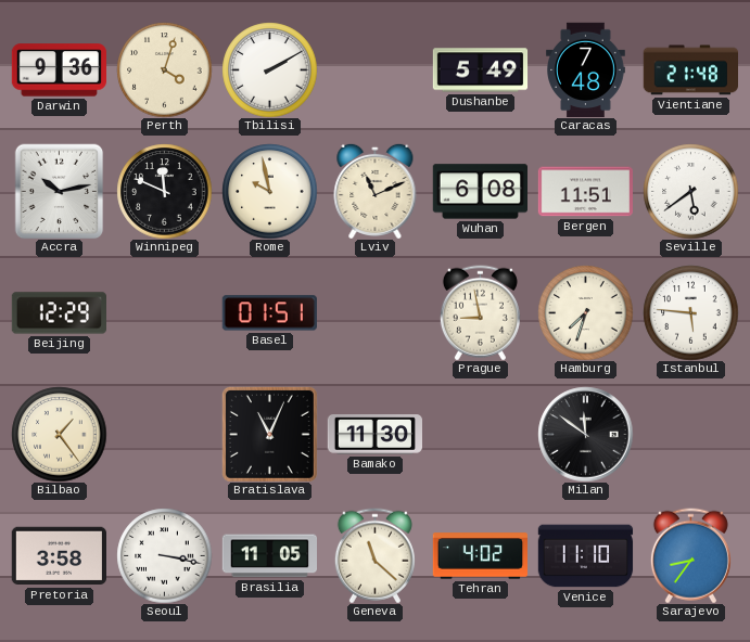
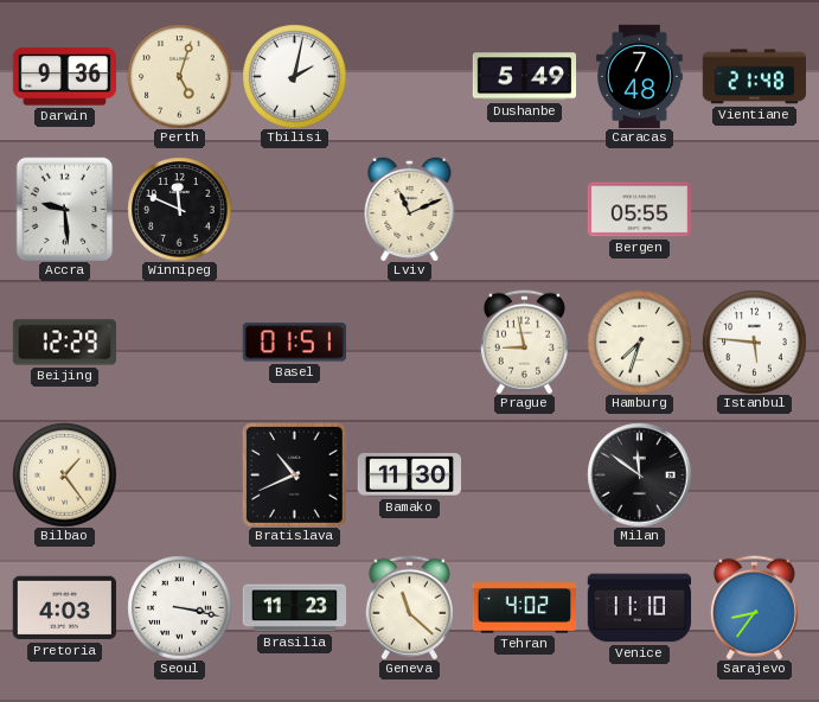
Perth: 4:03 -> 5:03 (179, 76)
Tbilisi: 2:10 -> 2:02 (294, 76)
Accra: 10:13 -> 9:29 (65, 209)
Rome: 9:58 -> none (269, 191)
Wuhan: 6:08 -> none (480, 192)
Bergen: 11:51 -> 05:55 (639, 210)
Seville: 5:39 -> none (690, 191)
Bratislava: 11:04 -> 10:41 (294, 474)
Pretoria: 3:58 -> 4:03 (64, 608)
Brasilia: 11:05 -> 11:23 (294, 608)
